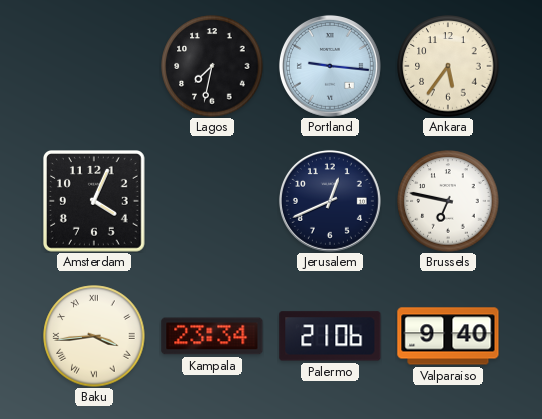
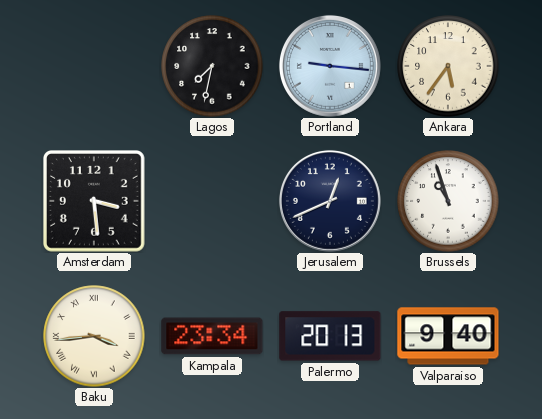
Amsterdam: 4:04 -> 3:29 (95, 202)
Brussels: 6:47 -> 10:57 (448, 201)
Palermo: 21:06 -> 20:13 (330, 336)
